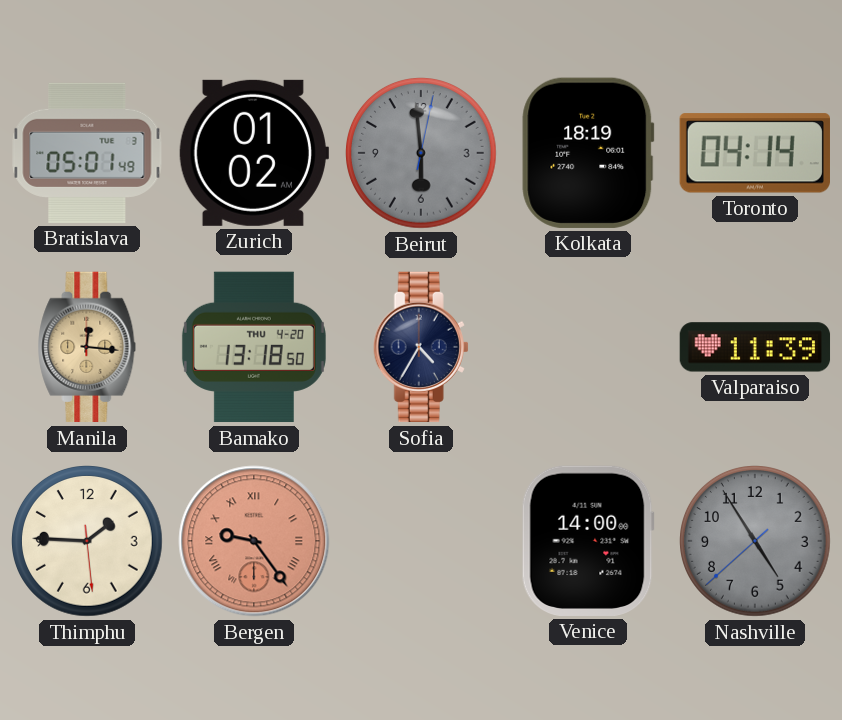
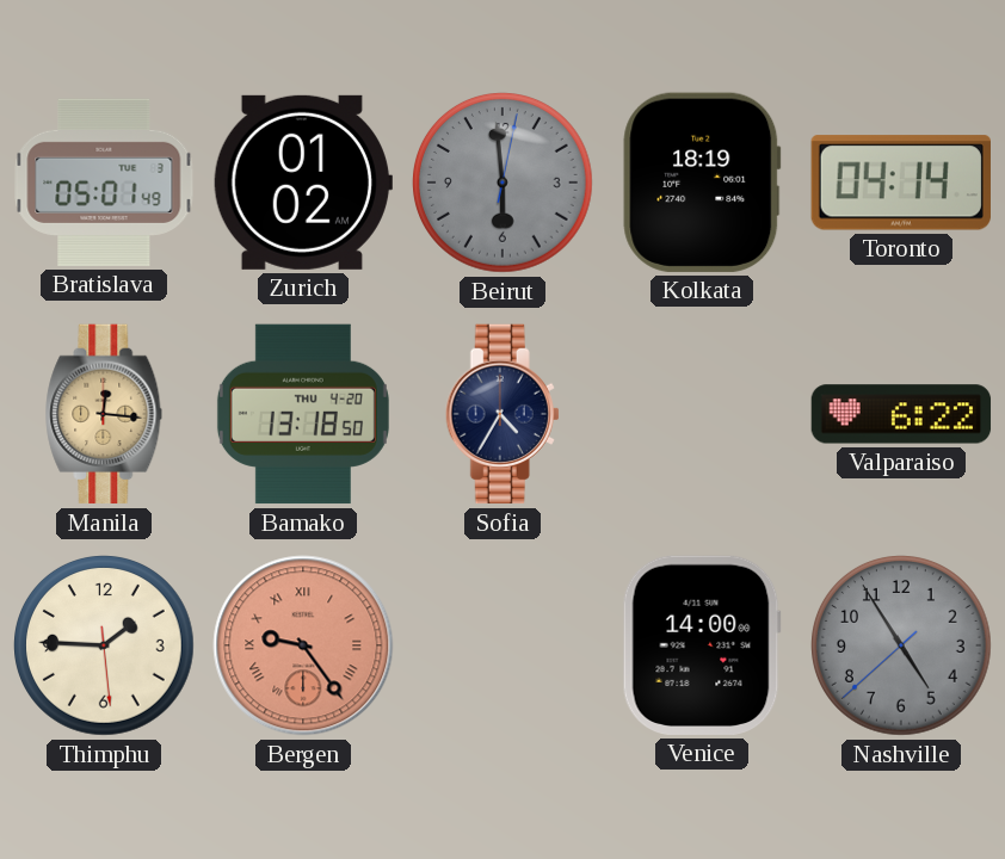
Valparaiso: 11:39 -> 6:22 (901, 414)
